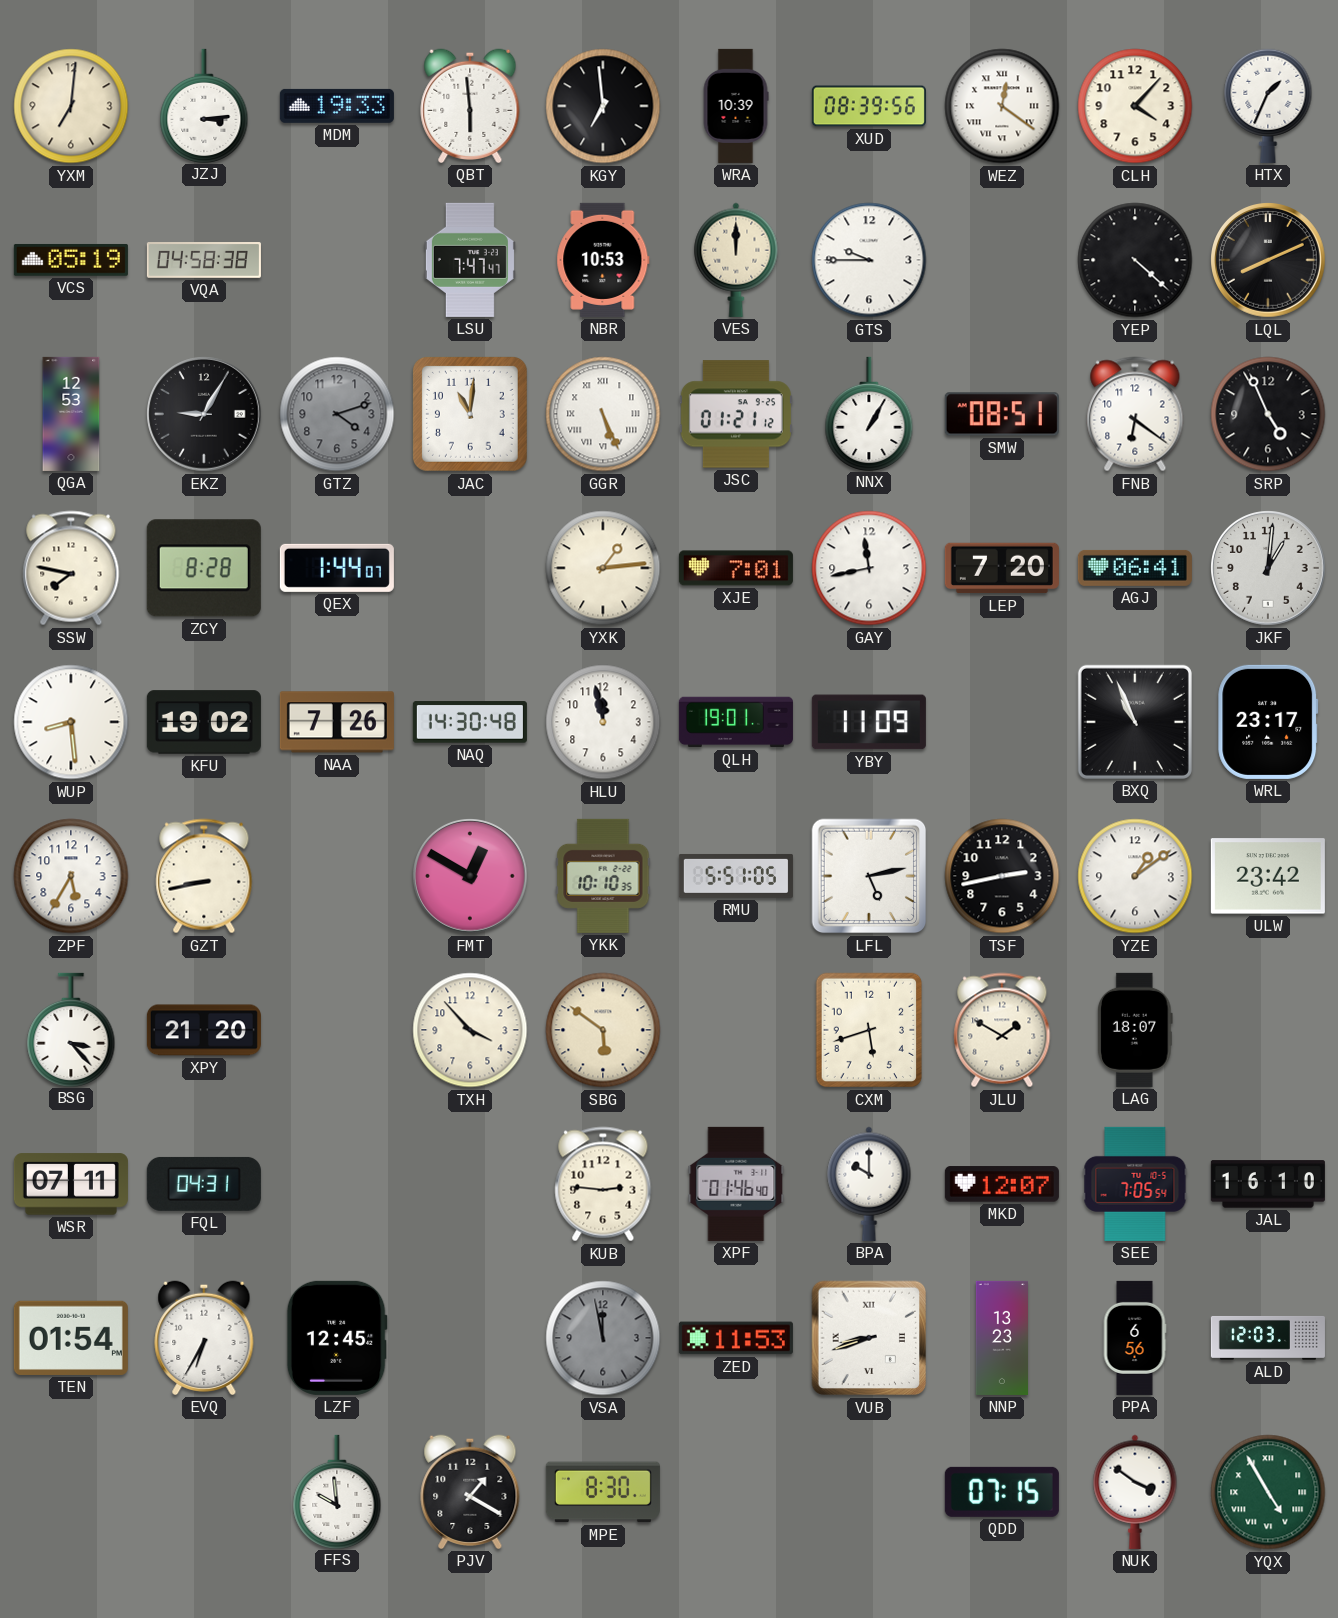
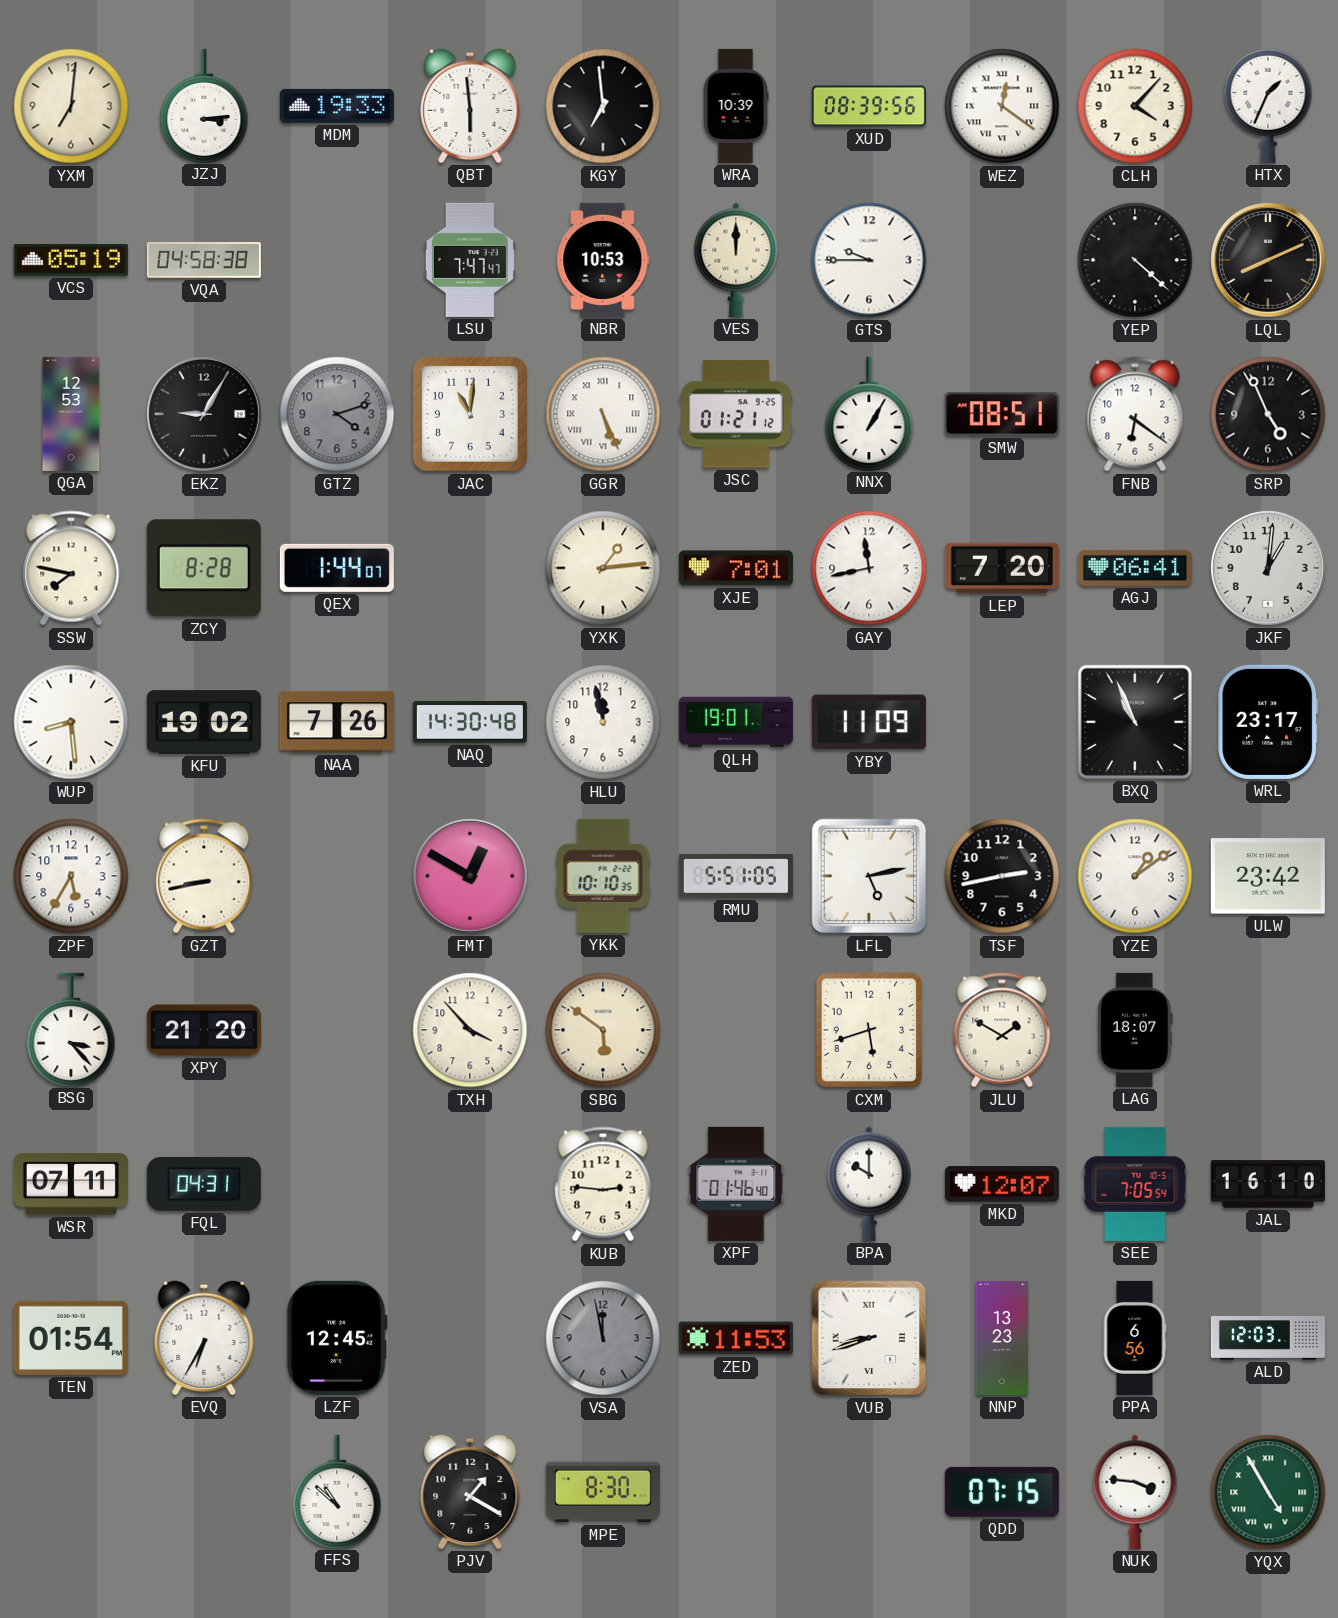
FFS: 9:59 -> 10:52 (337, 1491)
NUK: 3:51 -> 3:46 (1135, 1492)
